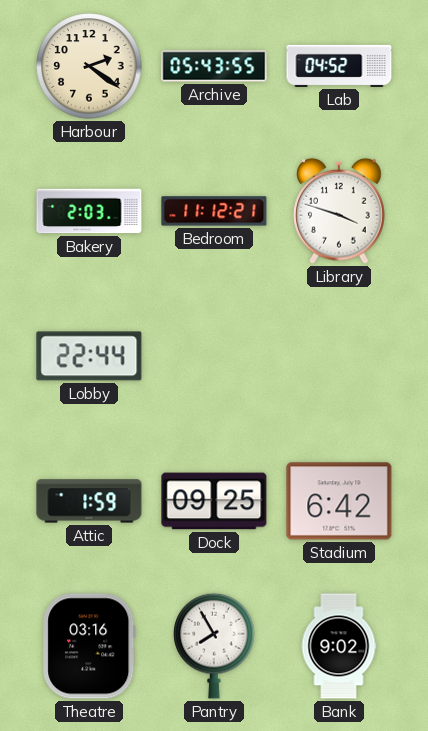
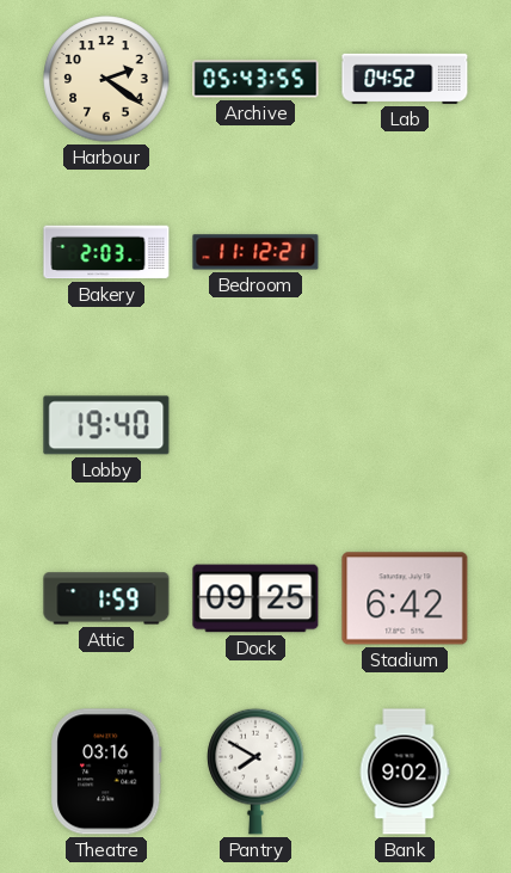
Library: 3:48 -> none (339, 211)
Lobby: 22:44 -> 19:40 (106, 425)
Pantry: 7:55 -> 7:50 (255, 771)
